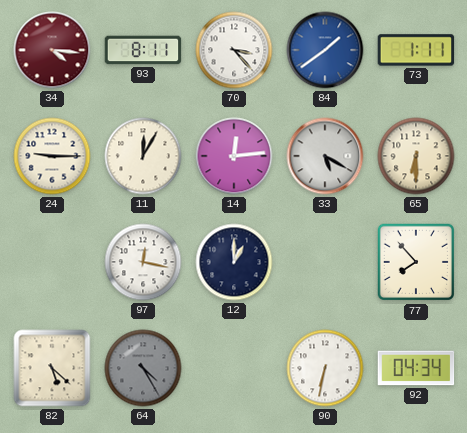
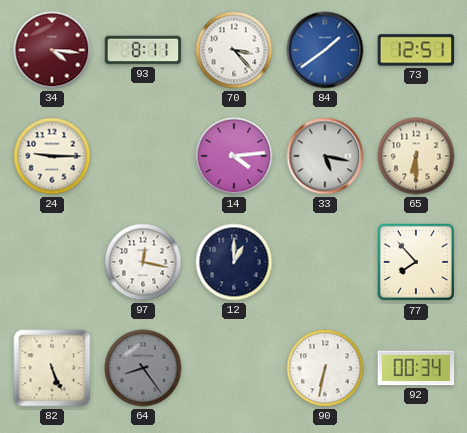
73: 1:11 -> 12:51 (416, 50)
11: 12:05 -> none (143, 156)
14: 12:14 -> 4:14 (234, 156)
33: 5:20 -> 5:17 (325, 156)
82: 5:22 -> 5:26 (52, 368)
64: 4:25 -> 8:24 (143, 368)
92: 04:34 -> 00:34 (416, 368)
